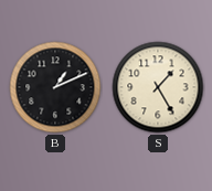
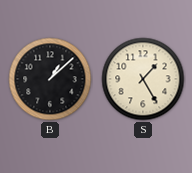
B: 1:11 -> 1:08 (50, 79)
